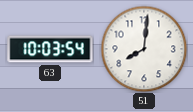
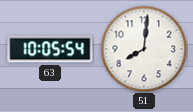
63: 10:03 -> 10:05 (50, 49)
